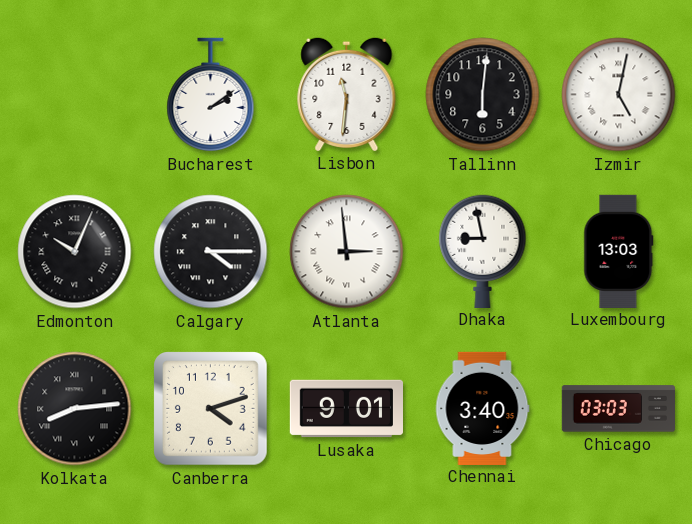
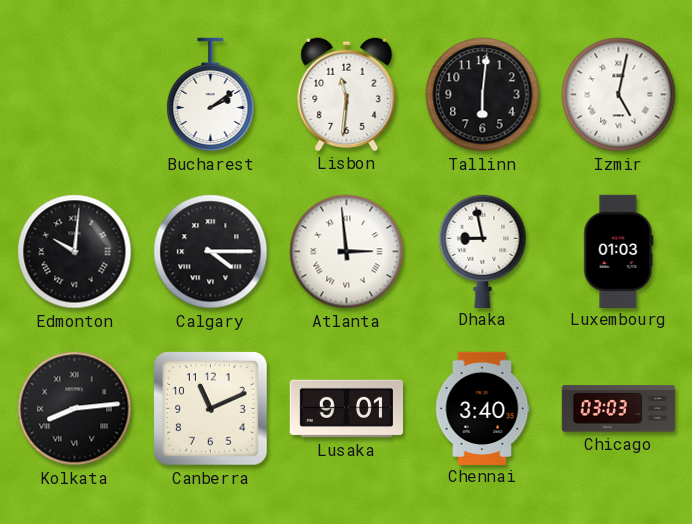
Edmonton: 10:04 -> 10:01 (75, 252)
Luxembourg: 13:03 -> 01:03 (619, 251)
Canberra: 4:12 -> 11:11 (211, 409)
